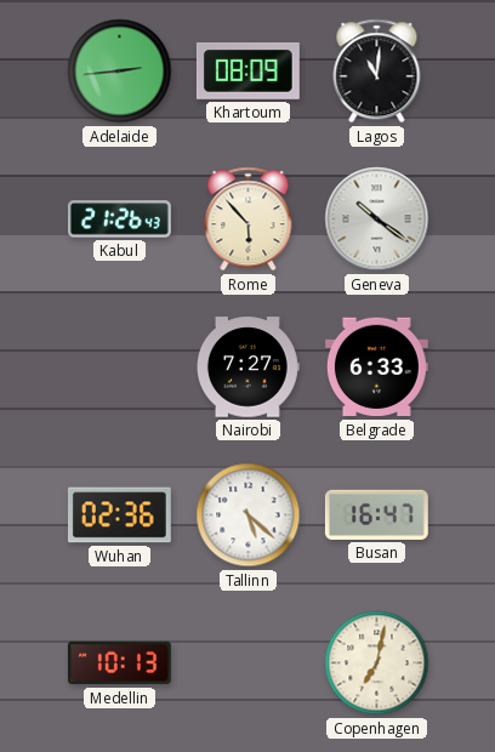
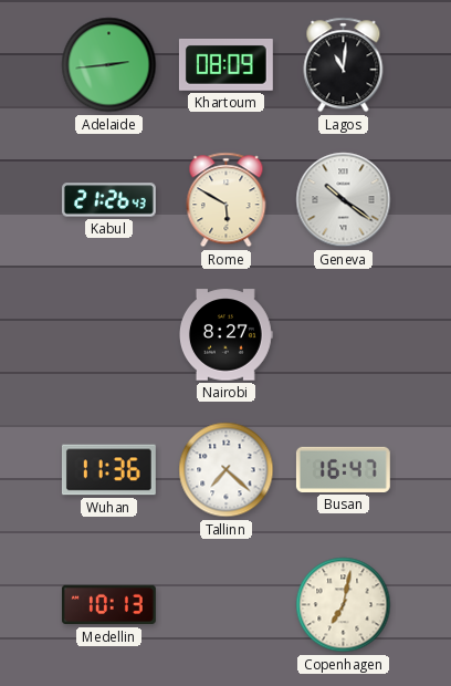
Rome: 5:53 -> 5:50 (227, 200)
Nairobi: 7:27 -> 8:27 (225, 335)
Belgrade: 6:33 -> none (376, 368)
Wuhan: 02:36 -> 11:36 (108, 470)
Tallinn: 5:22 -> 7:22 (227, 470)
